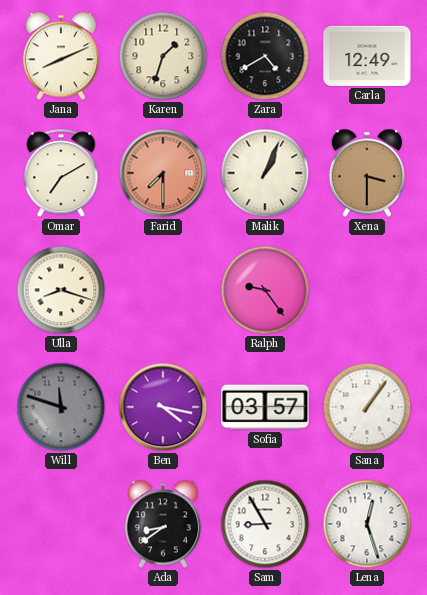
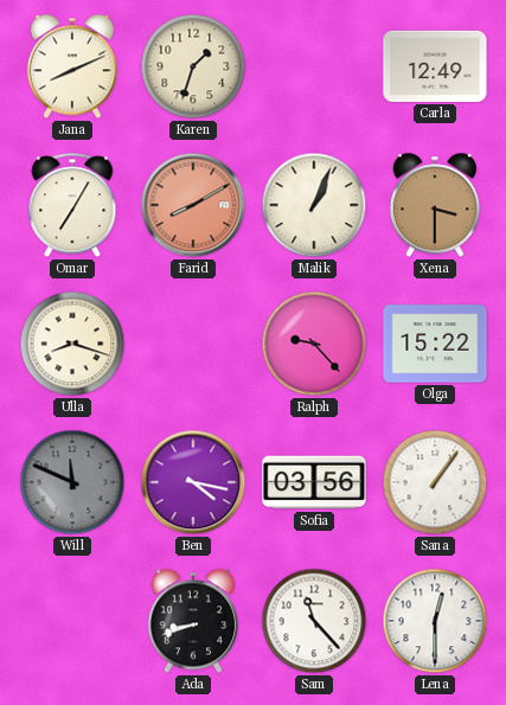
Zara: 4:40 -> none (265, 56)
Omar: 7:10 -> 7:05 (72, 206)
Farid: 7:30 -> 8:10 (193, 205)
Ralph: 9:24 -> 9:23 (314, 344)
Olga: none -> 15:22 (435, 344)
Will: 11:48 -> 11:49 (72, 482)
Sofia: 03:57 -> 03:56 (314, 482)
Ada: 8:39 -> 8:42 (193, 621)
Sam: 8:55 -> 11:23 (314, 621)
Lena: 12:27 -> 12:30 (435, 621)
